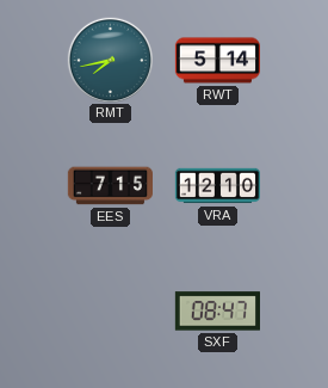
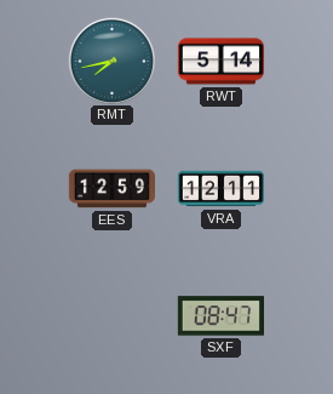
EES: 7:15 -> 12:59 (111, 189)
VRA: 12:10 -> 12:11 (220, 189)
